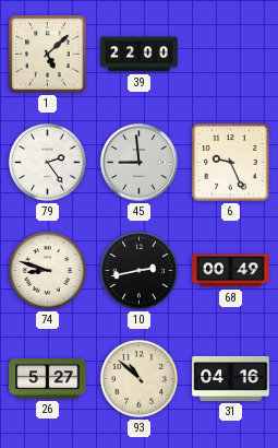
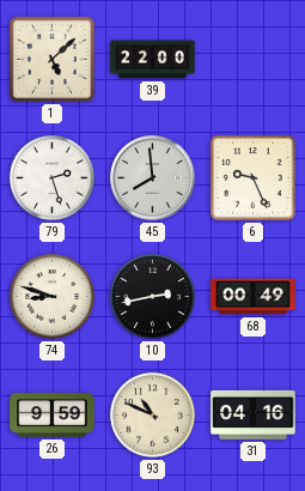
79: 2:24 -> 2:27 (51, 177)
45: 8:59 -> 7:59 (153, 178)
26: 5:27 -> 9:59 (53, 416)
93: 10:52 -> 10:49 (152, 414)
